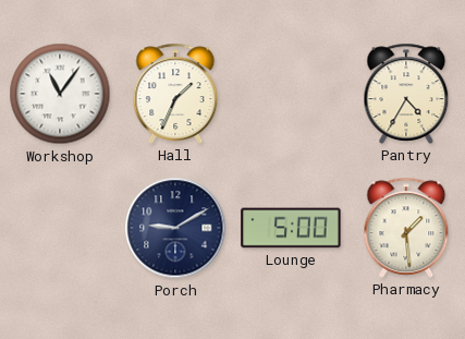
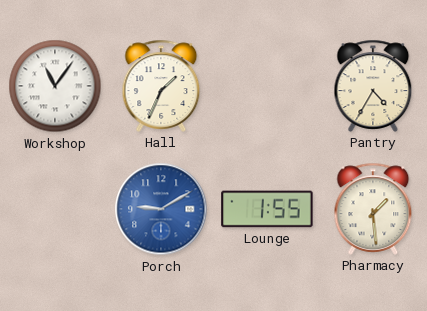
Porch dial: navy -> blue (161, 209)
Lounge: 5:00 -> 1:55 (267, 209)
